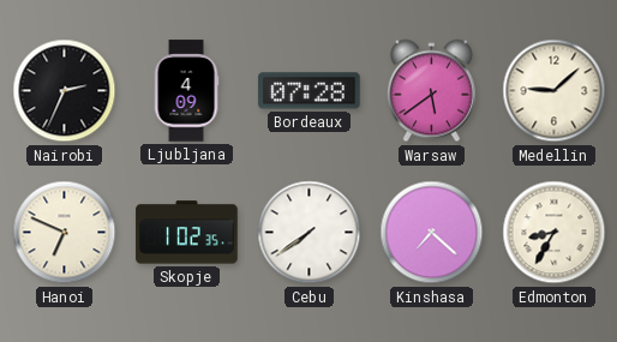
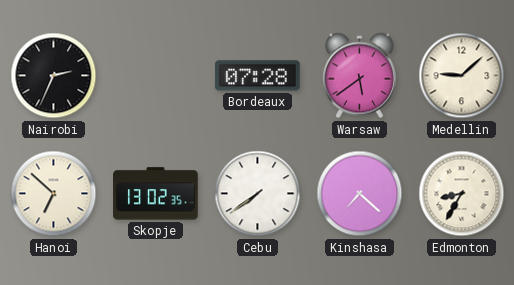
Ljubljana: 4:09 -> none (186, 91)
Hanoi: 6:49 -> 6:52 (54, 194)
Skopje: 1:02 -> 13:02 (156, 194)
